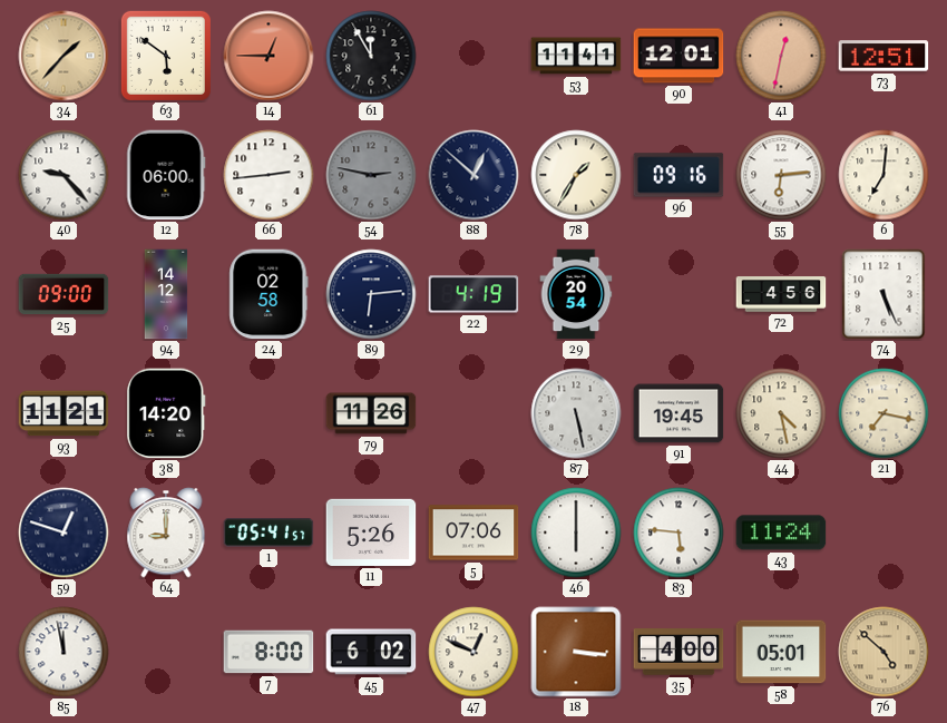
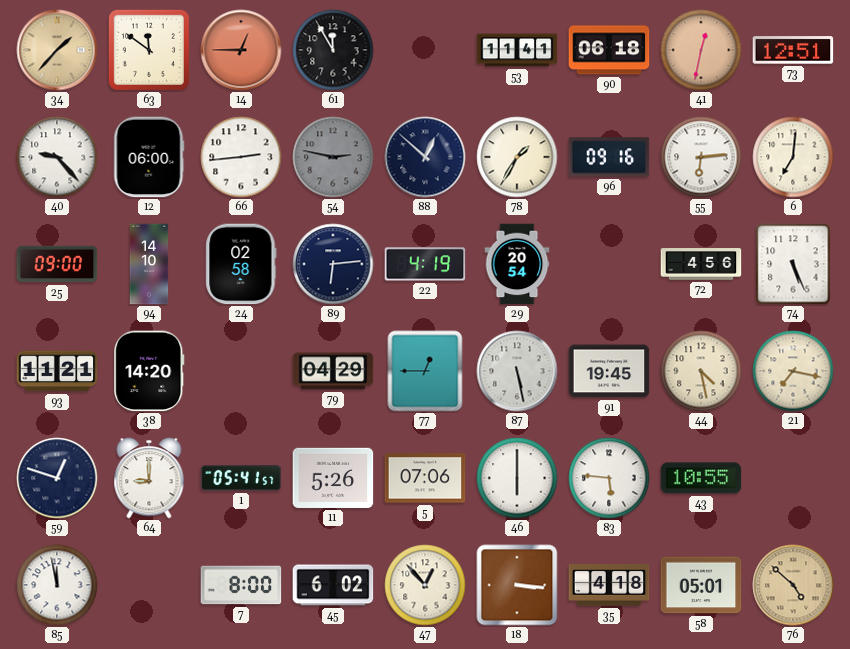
63: 5:51 -> 11:51 (149, 50)
90: 12:01 -> 06:18 (609, 50)
94: 14:12 -> 14:10 (149, 264)
79: 11:26 -> 04:29 (333, 371)
77: none -> 12:45 (425, 371)
43: 11:24 -> 10:55 (701, 478)
47: 12:49 -> 12:53 (425, 585)
35: 4:00 -> 4:18 (609, 585)
